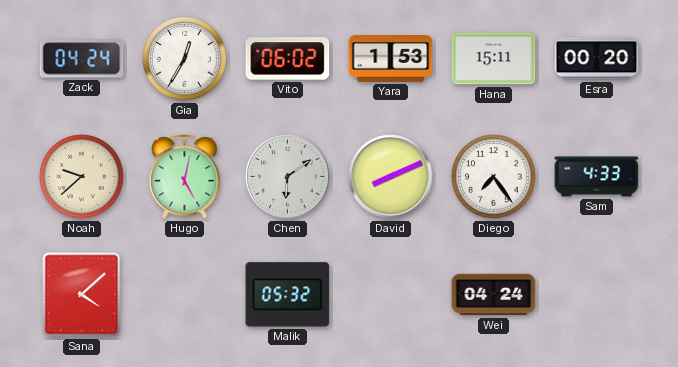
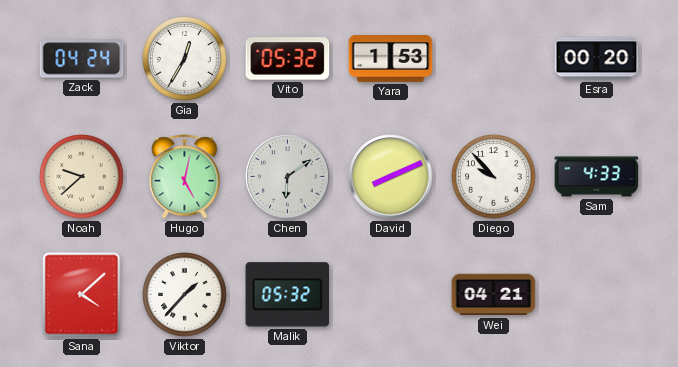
Vito: 06:02 -> 05:32 (288, 59)
Hana: 15:11 -> none (494, 59)
Diego: 7:24 -> 9:53 (494, 177)
Viktor: none -> 1:37 (185, 295)
Wei: 04:24 -> 04:21 (494, 295)
